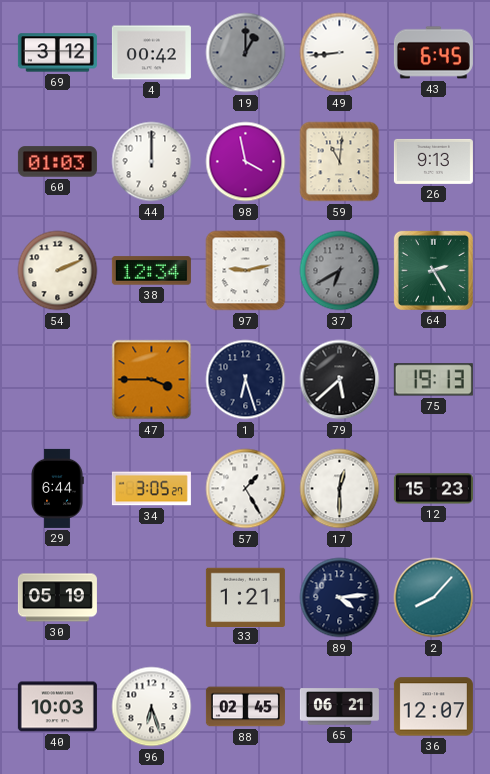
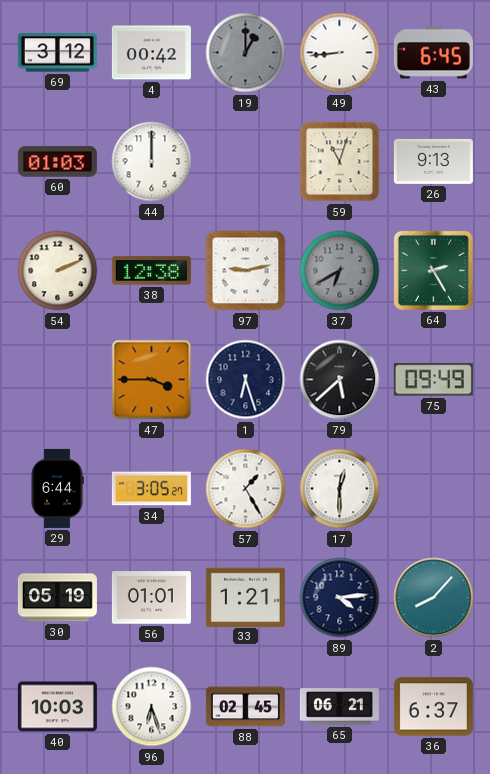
98: 3:58 -> none (246, 162)
59: 11:01 -> 11:03 (340, 162)
38: 12:34 -> 12:38 (151, 271)
75: 19:13 -> 09:49 (433, 380)
12: 15:23 -> none (433, 489)
56: none -> 01:01 (151, 598)
36: 12:07 -> 6:37 (433, 707)
